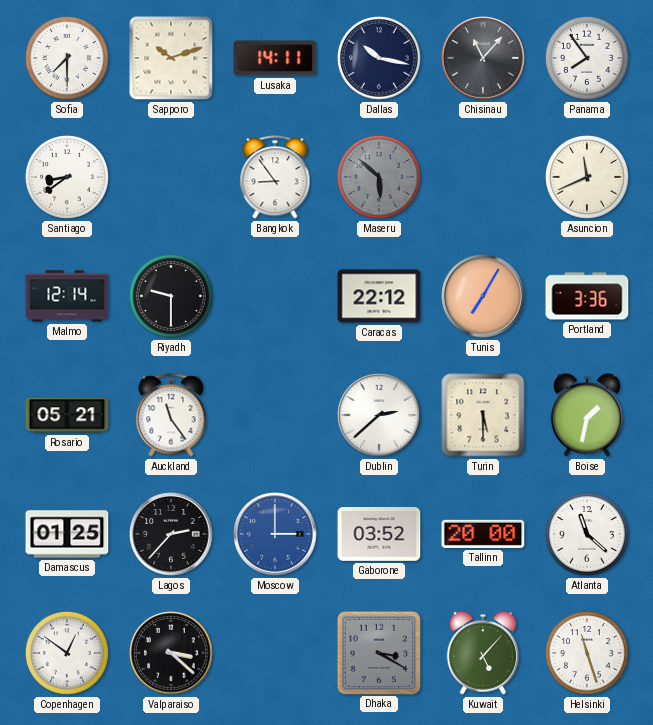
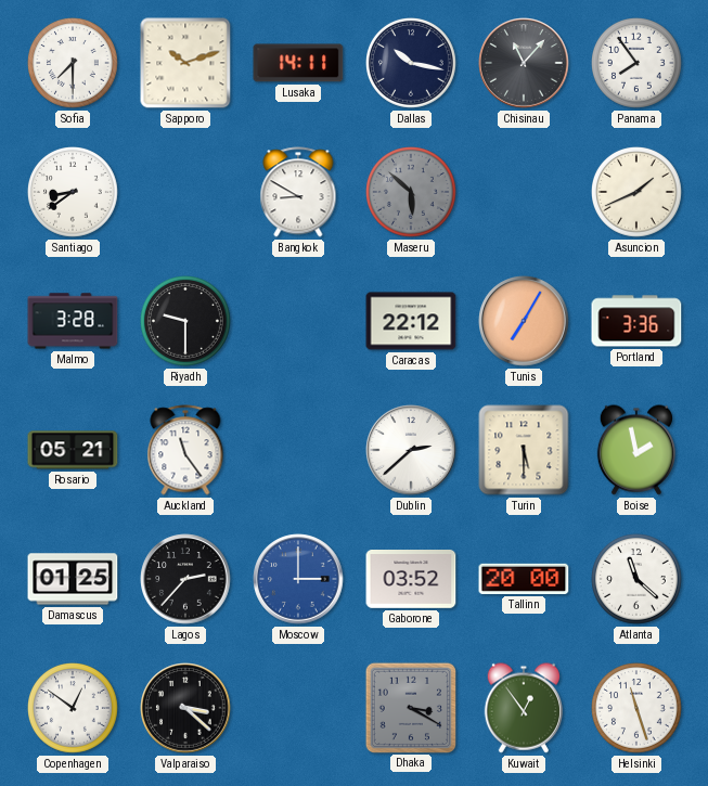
Bangkok: 8:54 -> 8:50 (298, 192)
Asuncion: 11:41 -> 1:41 (638, 193)
Malmo: 12:14 -> 3:28 (73, 321)
Boise: 1:32 -> 1:58 (635, 450)
Kuwait: 5:07 -> 12:54 (523, 708)
